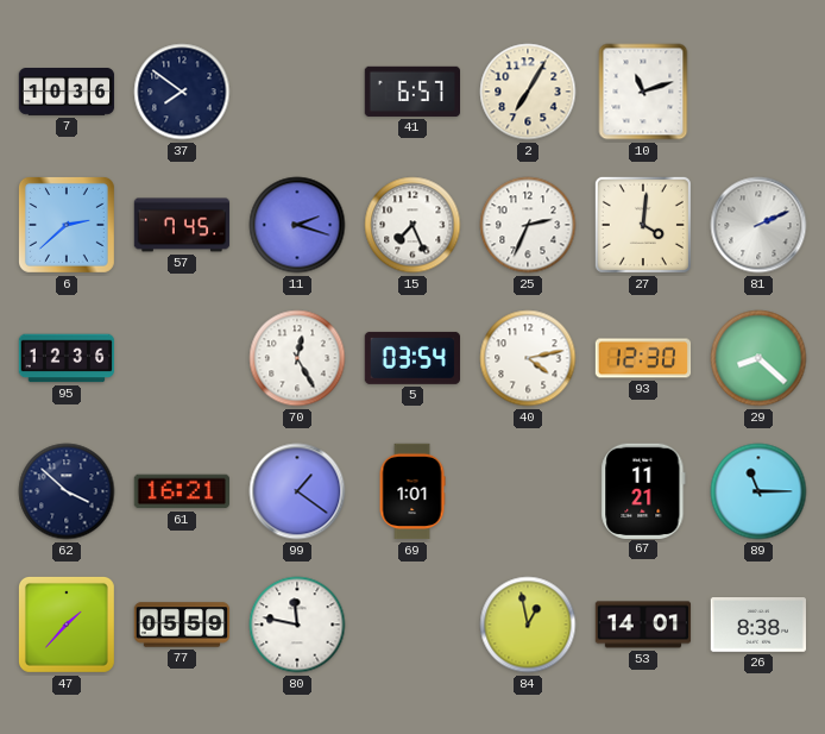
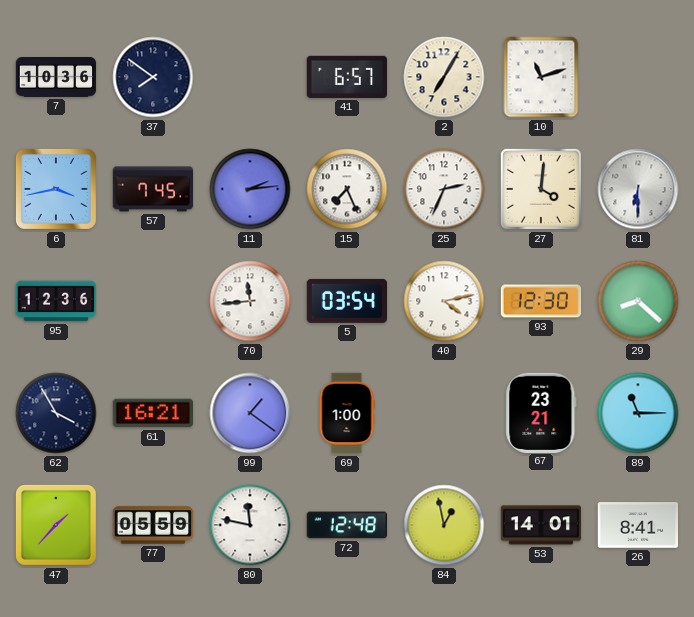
6: 2:38 -> 3:43 (56, 189)
11: 2:18 -> 2:14 (250, 189)
81: 2:11 -> 6:30 (638, 189)
70: 12:25 -> 11:44 (250, 301)
62: 3:52 -> 3:55 (56, 413)
69: 1:01 -> 1:00 (347, 413)
67: 11:21 -> 23:21 (541, 412)
72: none -> 12:48 (346, 525)
26: 8:38 -> 8:41 (637, 525)
